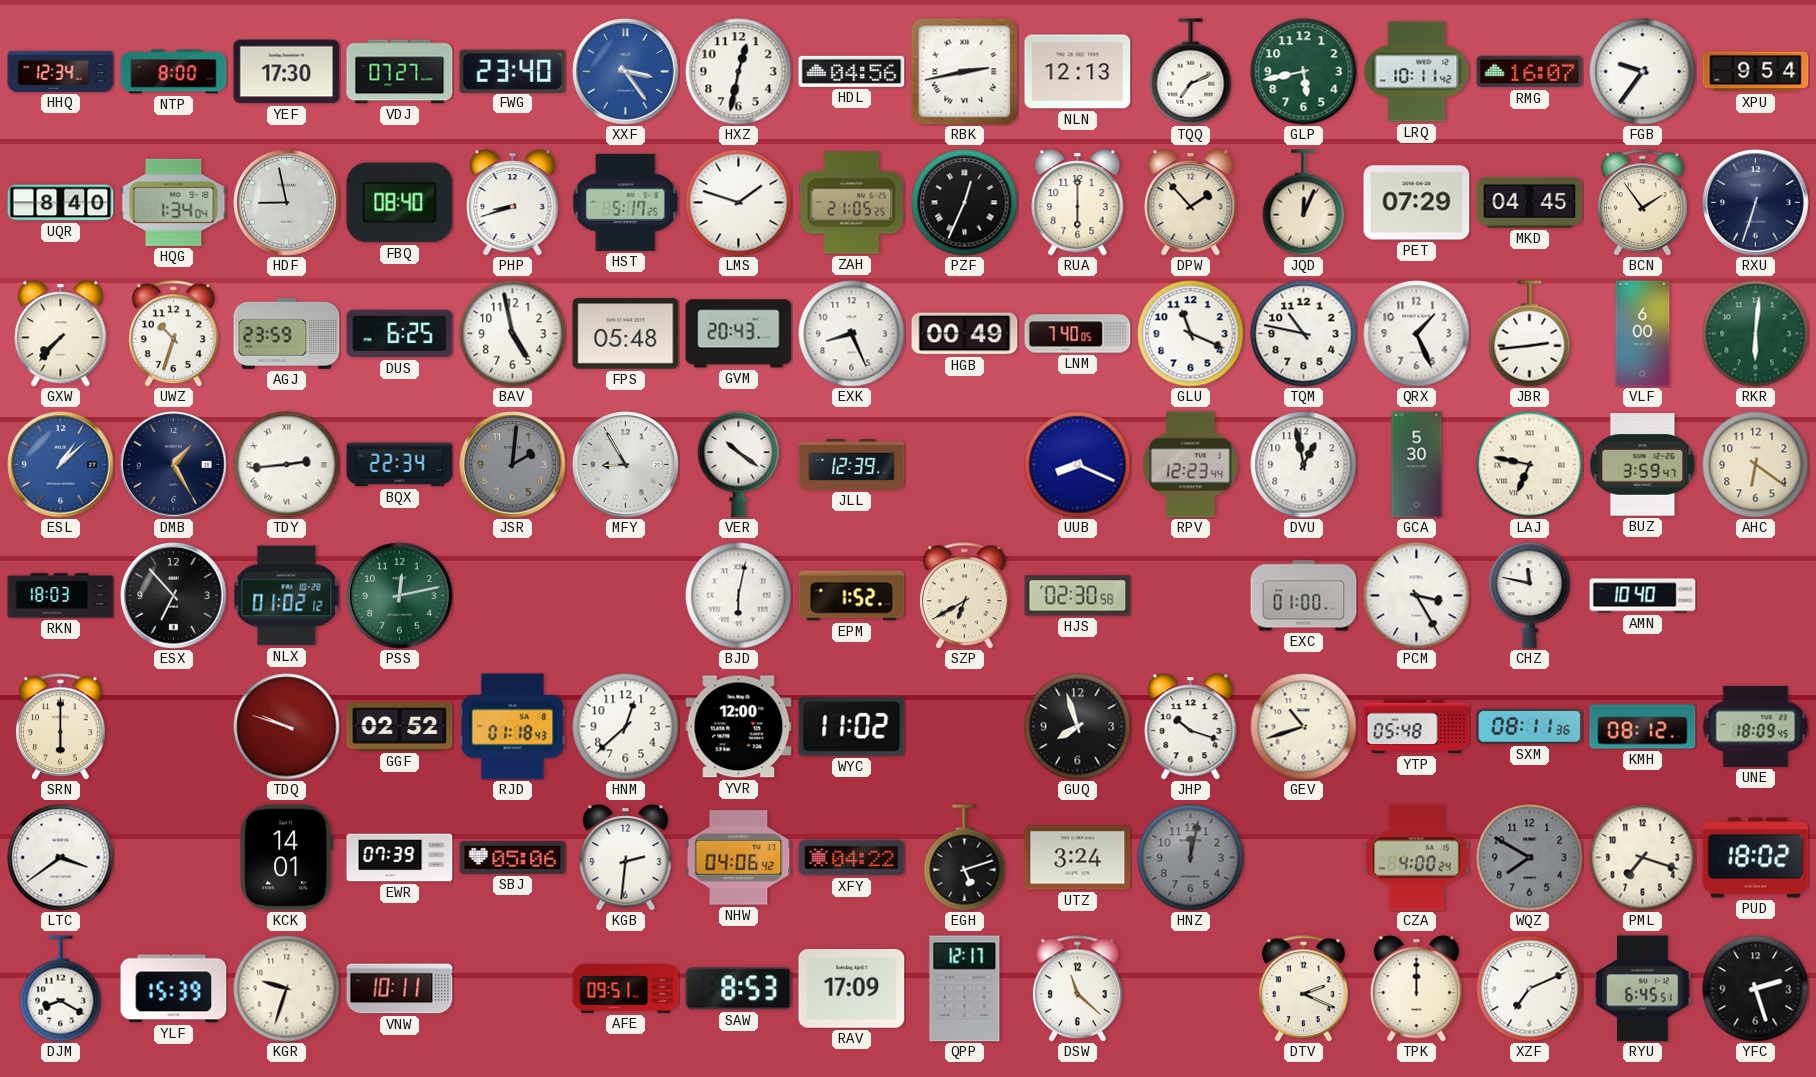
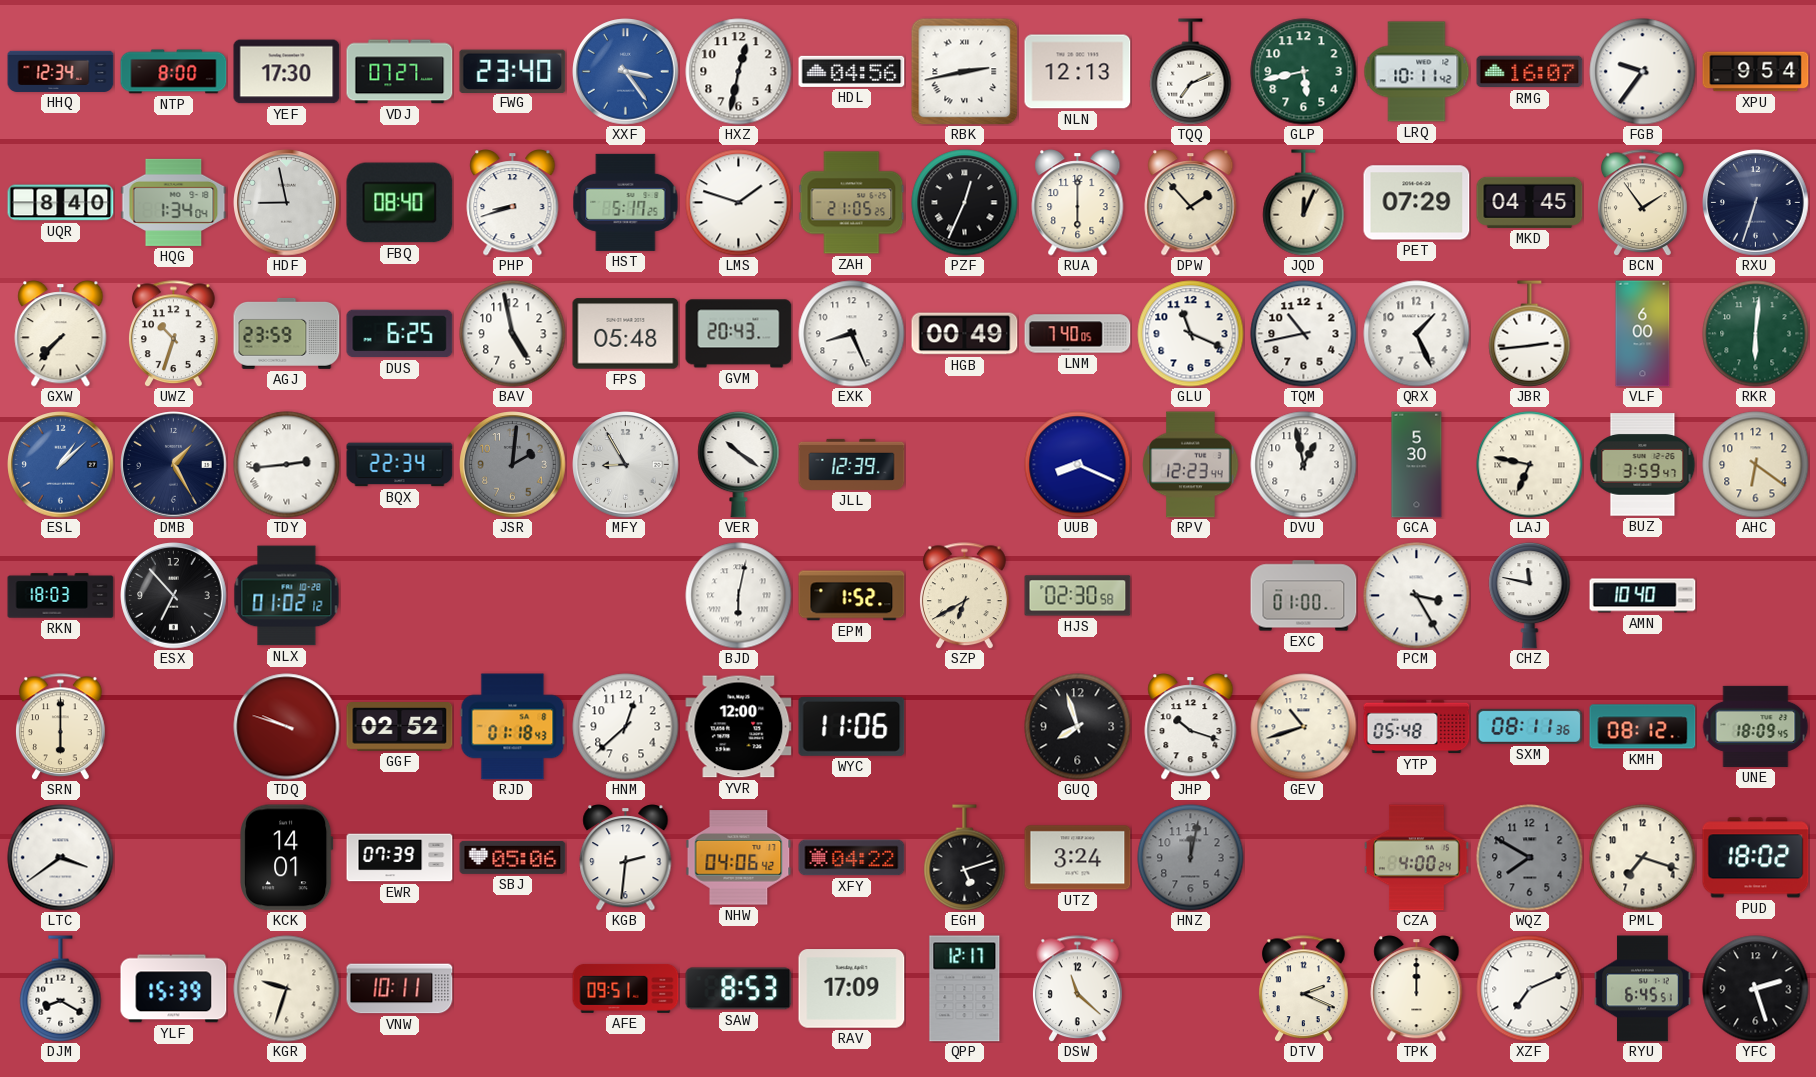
TQM: 10:47 -> 10:43 (1304, 334)
PSS: 12:13 -> none (400, 596)
WYC: 11:02 -> 11:06 (852, 726)
